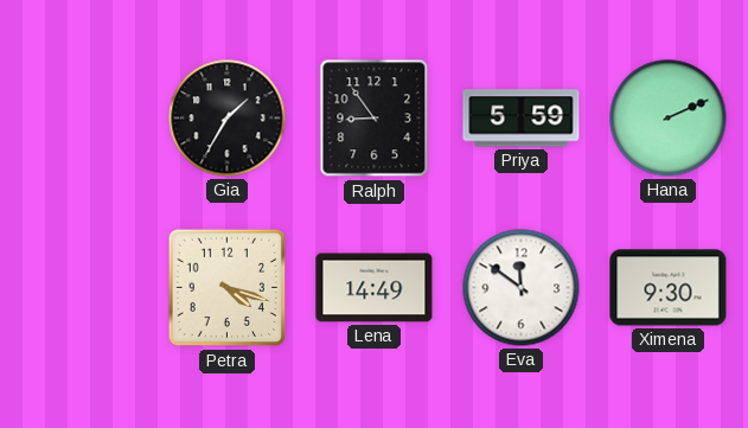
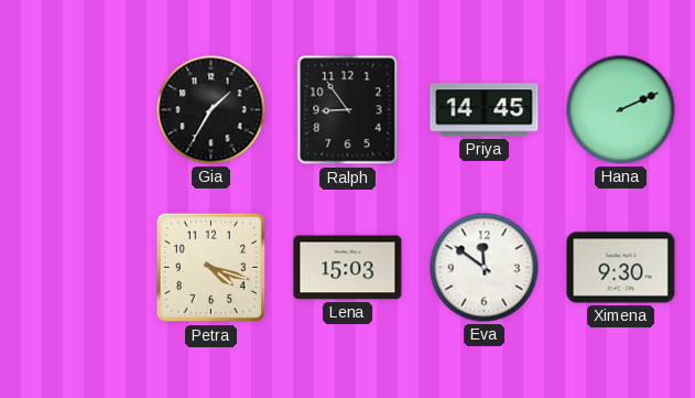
Priya: 5:59 -> 14:45 (485, 110)
Lena: 14:49 -> 15:03 (348, 268)
